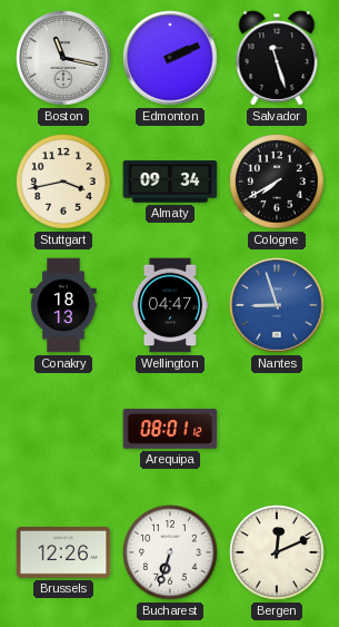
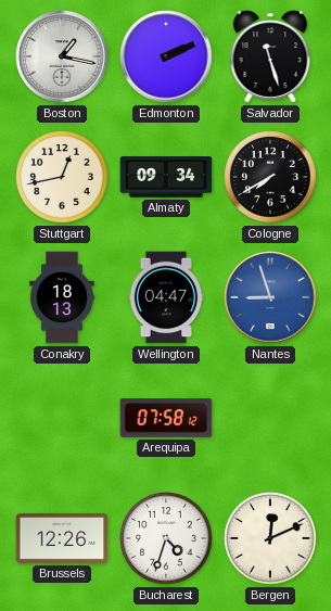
Boston: 11:17 -> 1:17 (62, 56)
Stuttgart: 3:43 -> 12:43 (62, 177)
Arequipa: 08:01 -> 07:58 (166, 418)
Bucharest: 6:33 -> 4:33 (166, 538)
